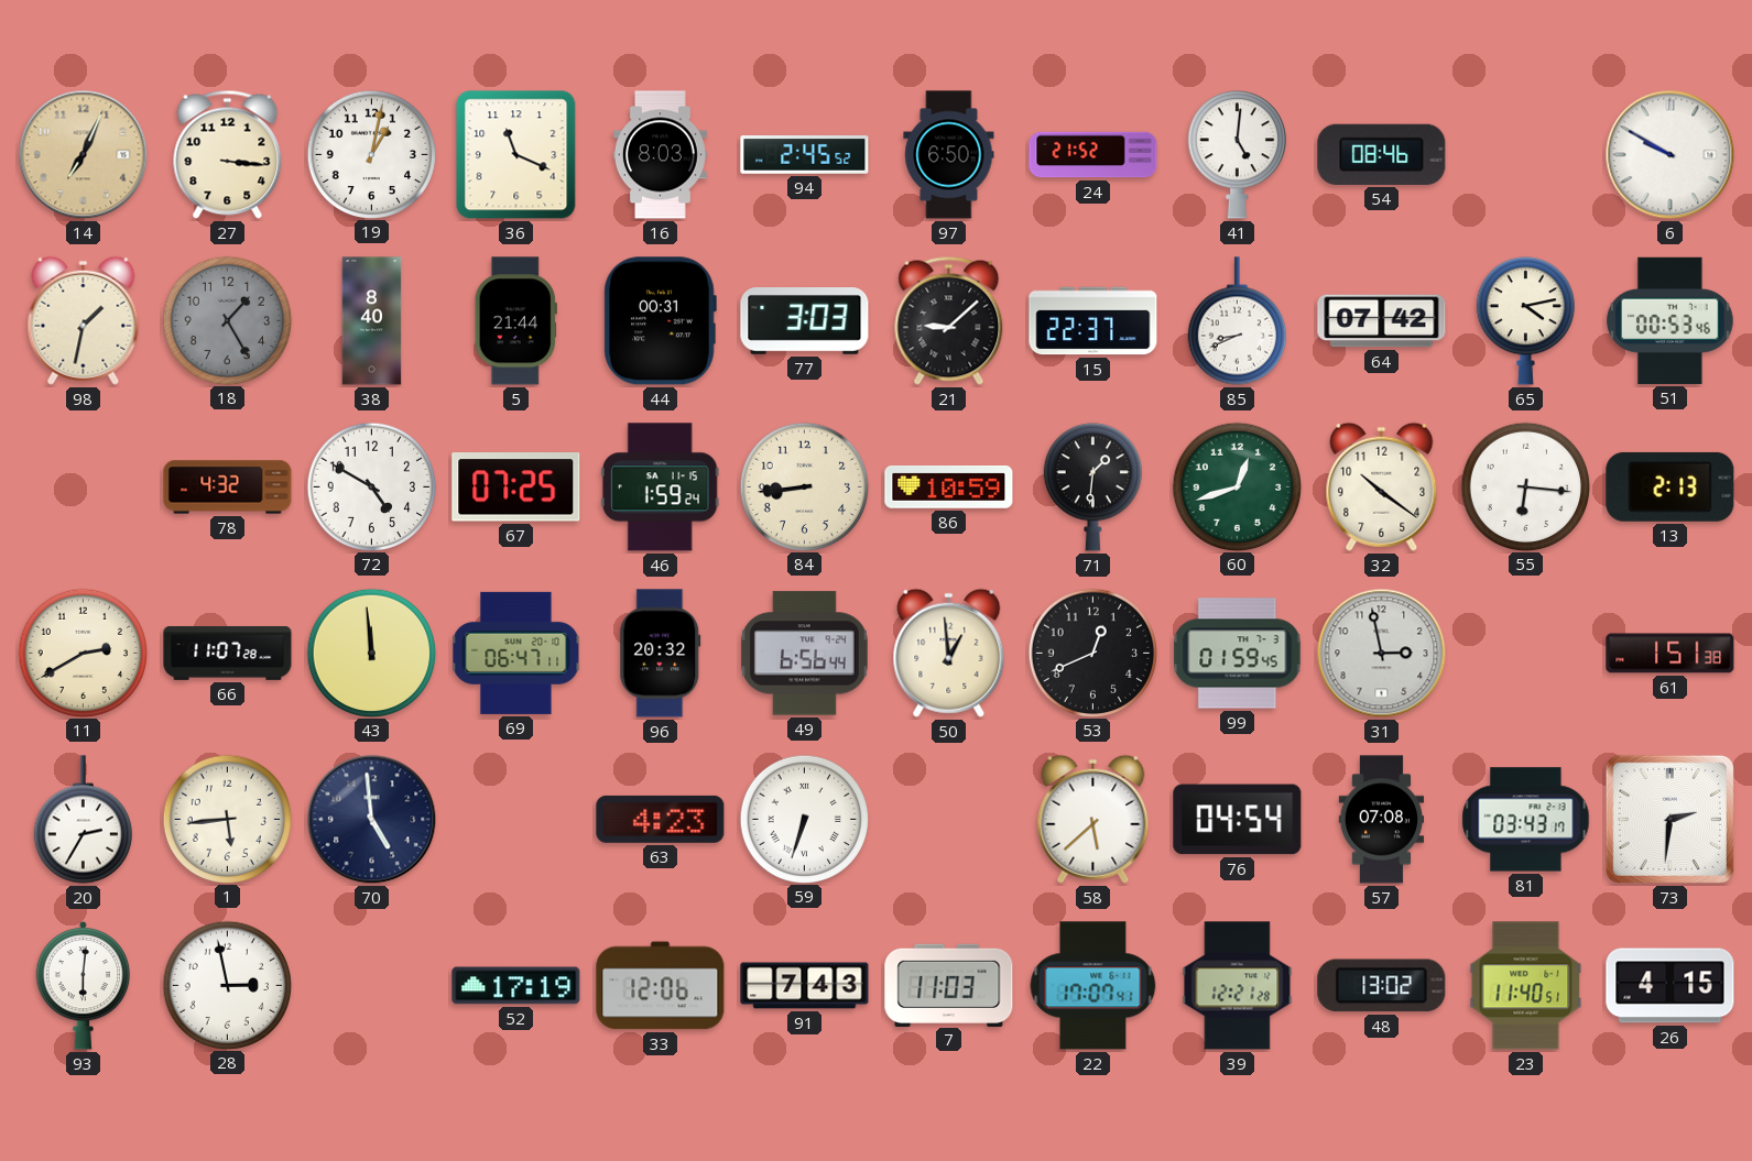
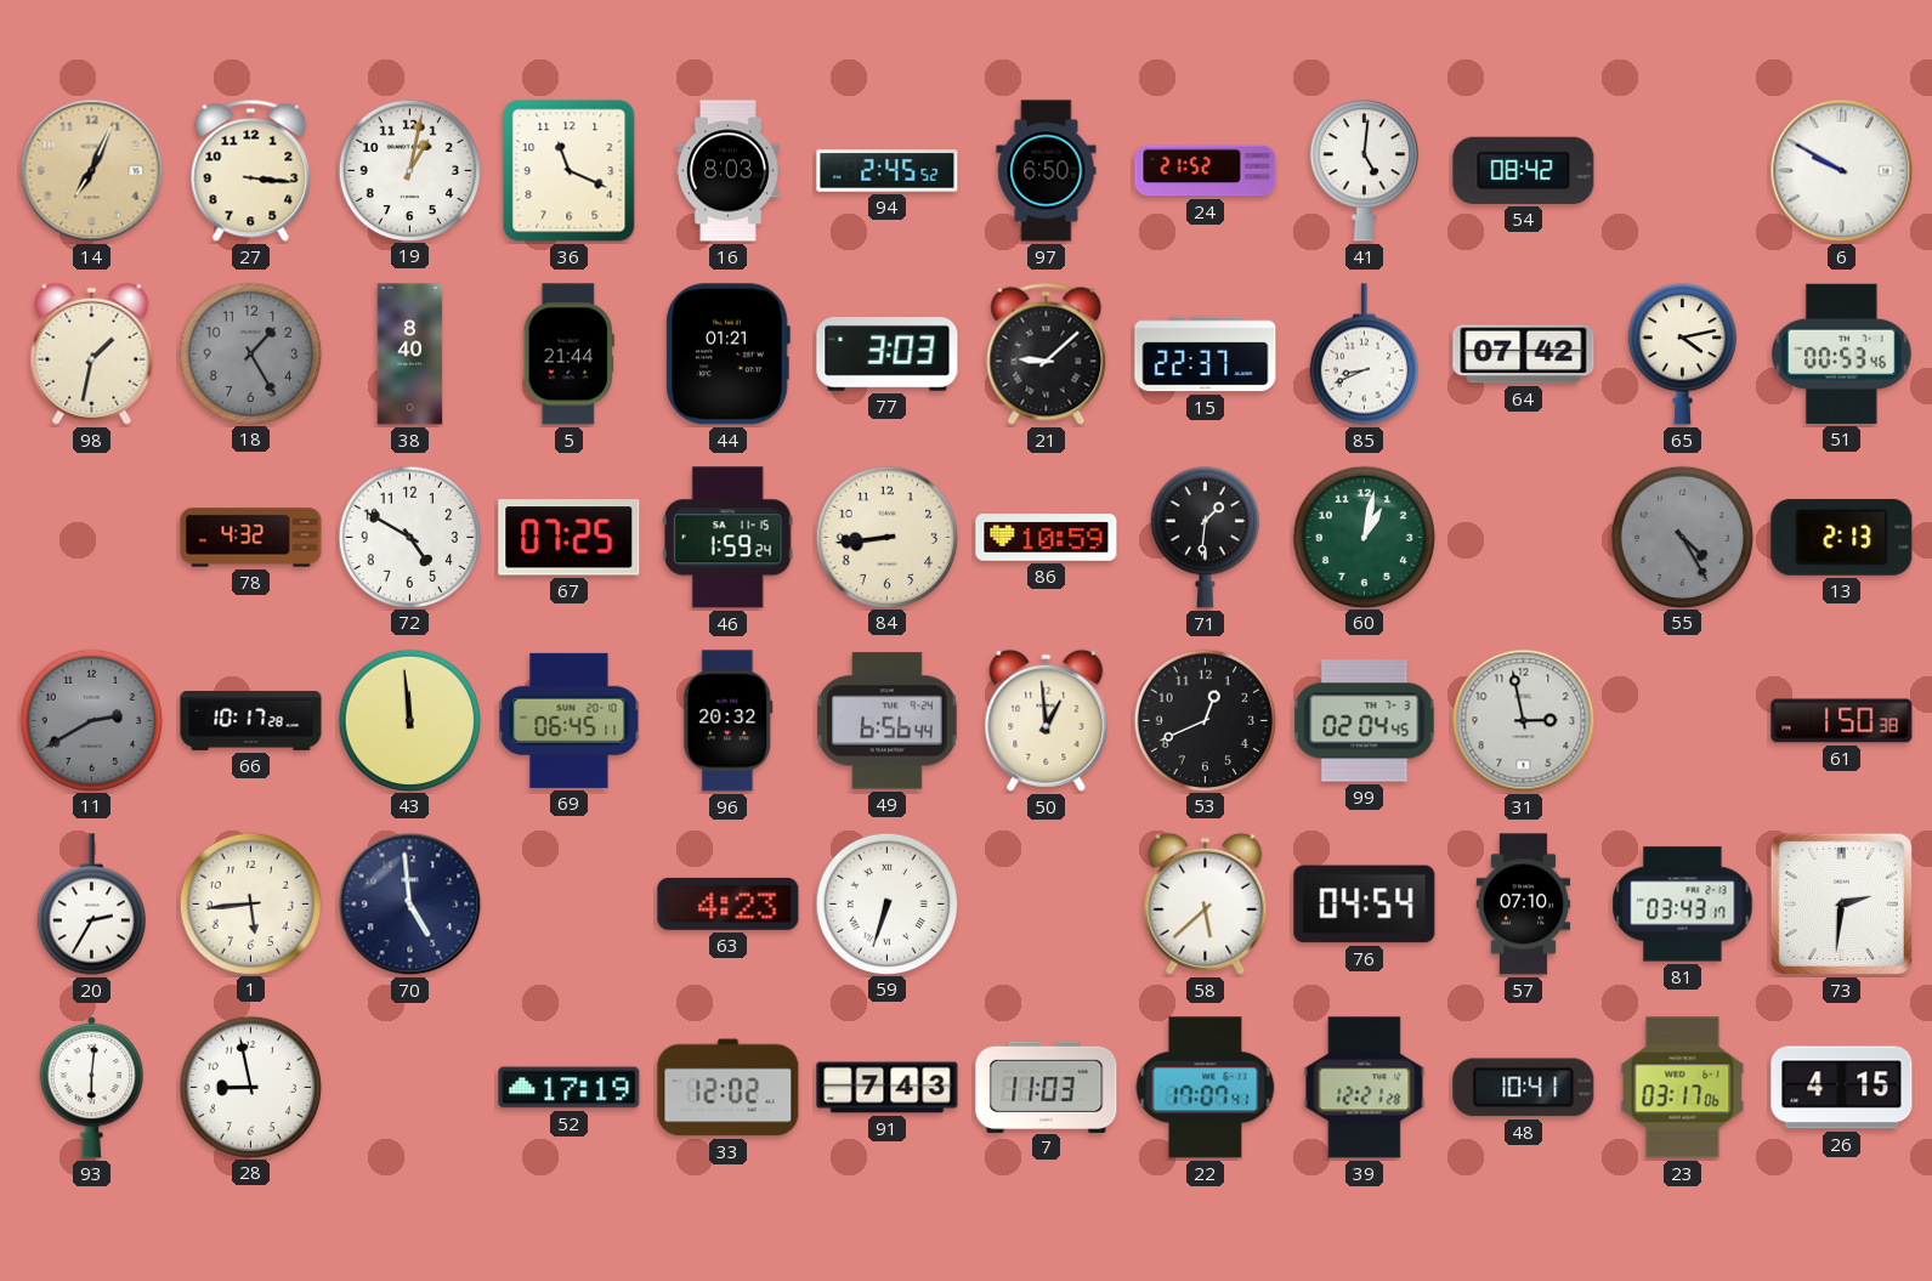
54: 08:46 -> 08:42 (1524, 170)
44: 00:31 -> 01:21 (727, 355)
60: 12:42 -> 1:02 (1364, 537)
32: 10:21 -> none (1382, 486)
55: 6:16 -> 4:25 (1682, 537)
55 dial: white -> grey (1682, 537)
11 dial: cream -> grey (91, 720)
66: 11:07 -> 10:17 (251, 721)
69: 06:47 -> 06:45 (570, 720)
99: 01:59 -> 02:04 (1365, 721)
61: 1:51 -> 1:50 (1842, 721)
57: 07:08 -> 07:10 (1524, 905)
28: 2:58 -> 8:58 (250, 1087)
33: 12:06 -> 12:02 (729, 1088)
48: 13:02 -> 10:41 (1524, 1088)
23: 11:40 -> 03:17 (1683, 1088)
